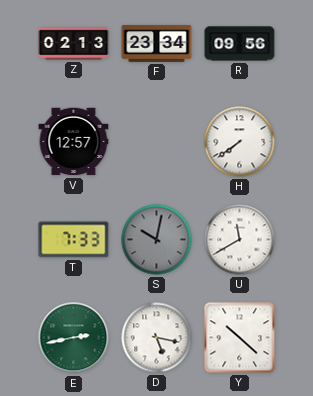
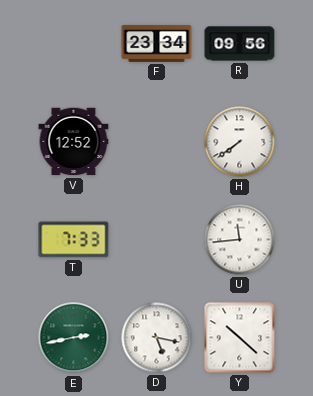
Z: 02:13 -> none (74, 44)
V: 12:57 -> 12:52 (74, 142)
S: 10:02 -> none (157, 240)
U: 11:40 -> 11:44 (240, 240)
